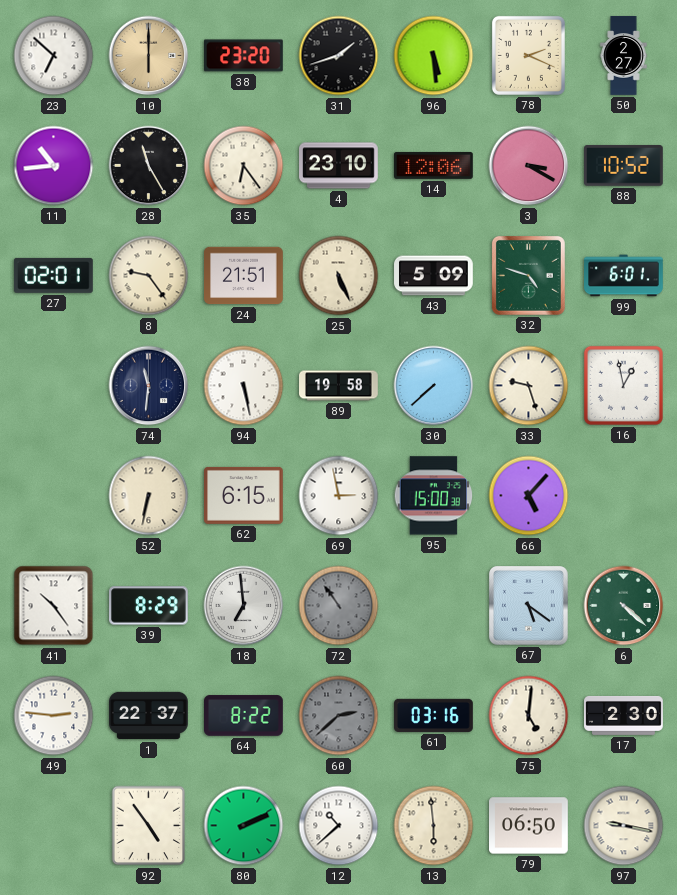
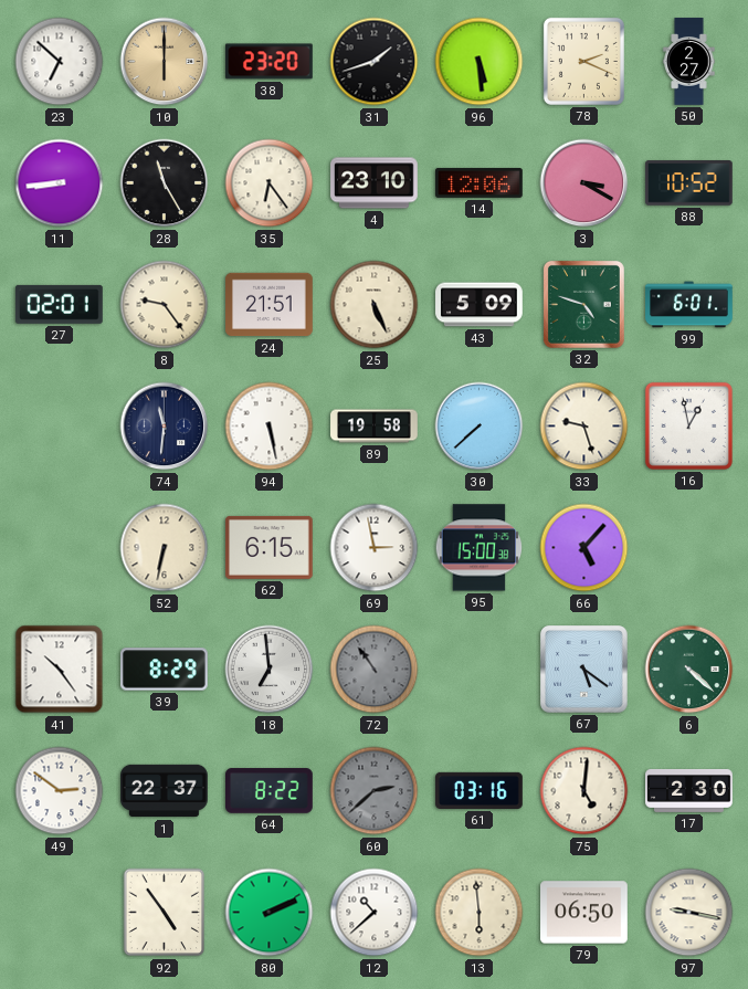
11: 10:44 -> 8:44 (60, 183)
49: 2:46 -> 2:51 (60, 791)
